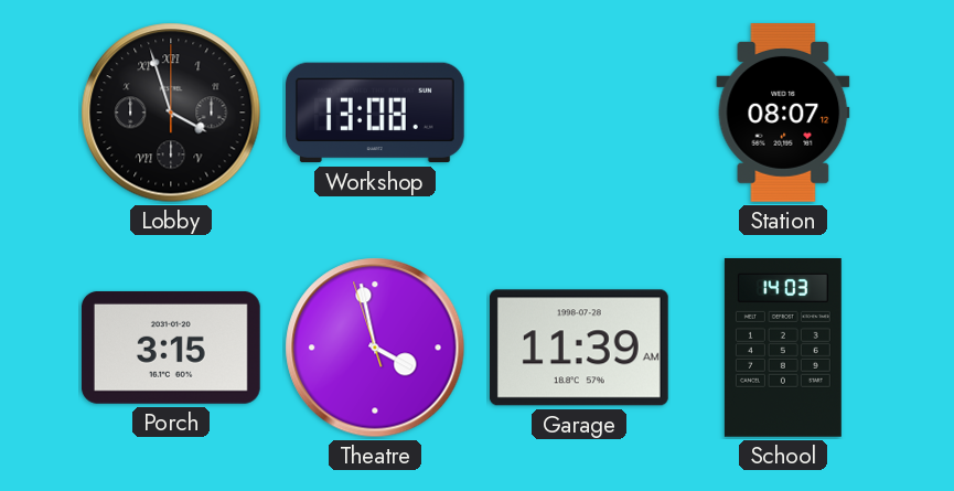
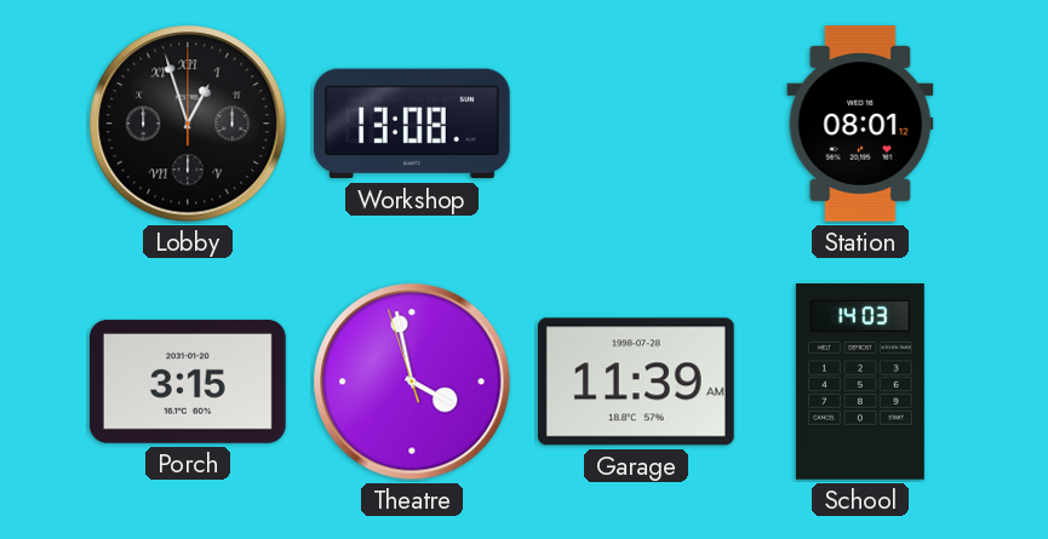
Lobby: 3:57 -> 12:57 (188, 124)
Station: 08:07 -> 08:01 (860, 125)
